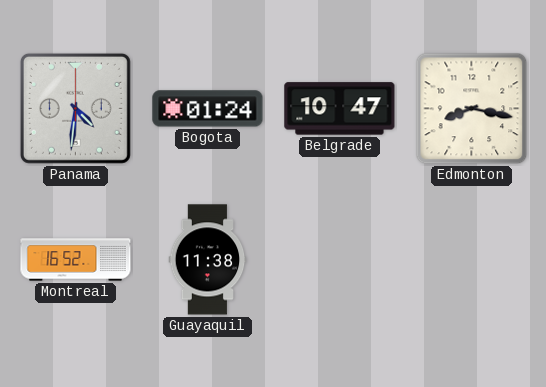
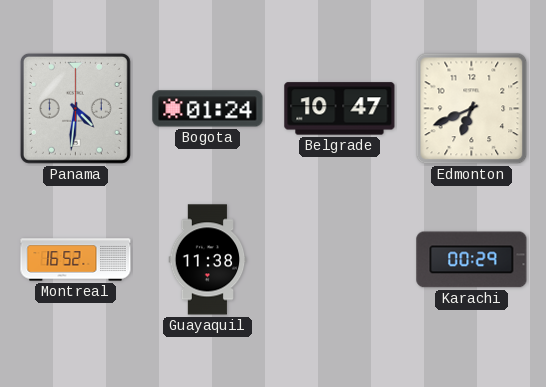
Edmonton: 8:17 -> 6:41 (472, 109)
Karachi: none -> 00:29 (472, 260)
